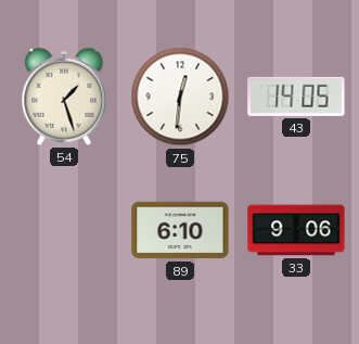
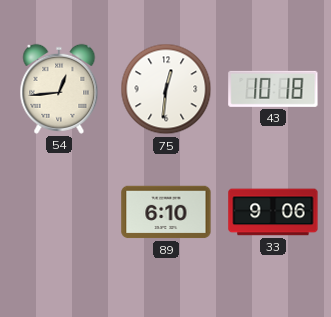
54: 1:27 -> 12:44 (59, 89)
43: 14:05 -> 10:18 (273, 89)
